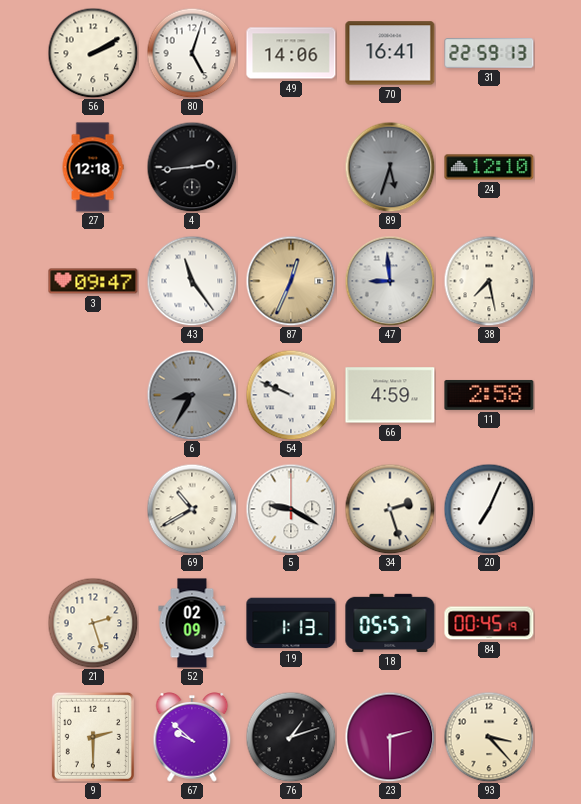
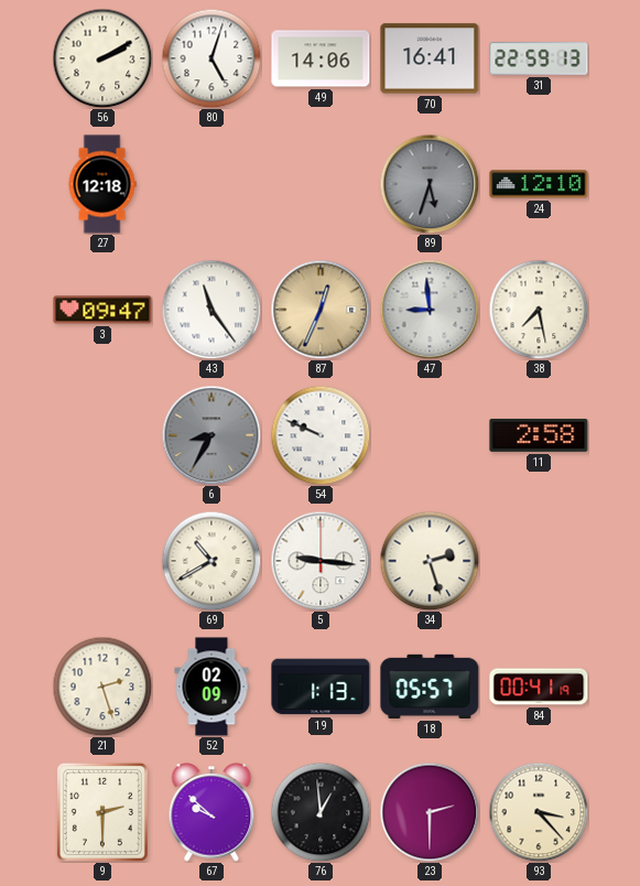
4: 2:44 -> none (192, 167)
66: 4:59 -> none (390, 395)
5: 9:20 -> 9:16 (321, 561)
20: 7:04 -> none (489, 509)
84: 00:45 -> 00:41 (539, 687)
76: 1:12 -> 12:59 (321, 812)
